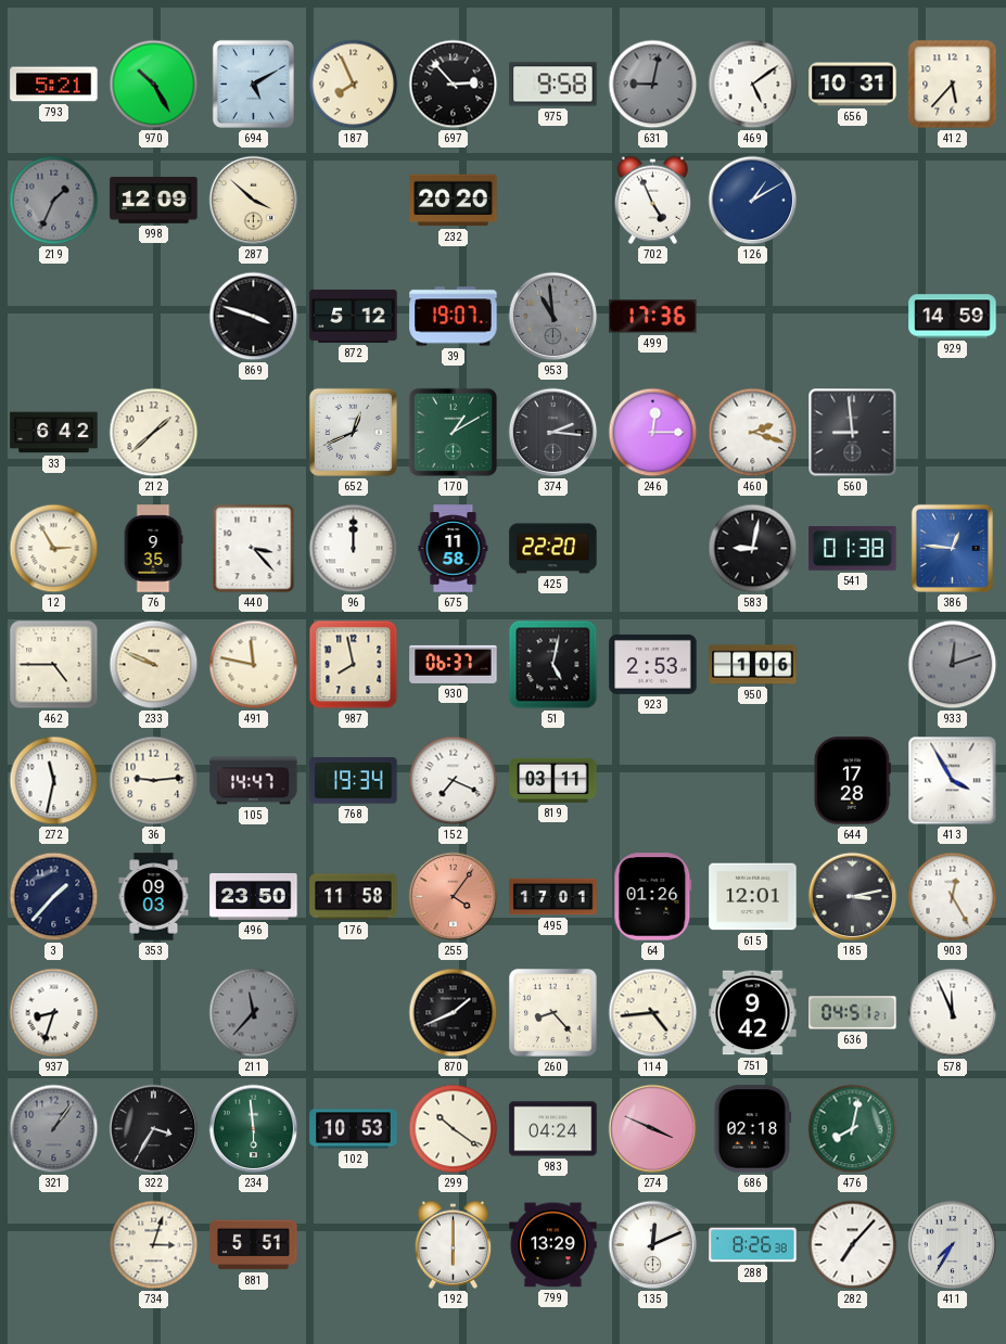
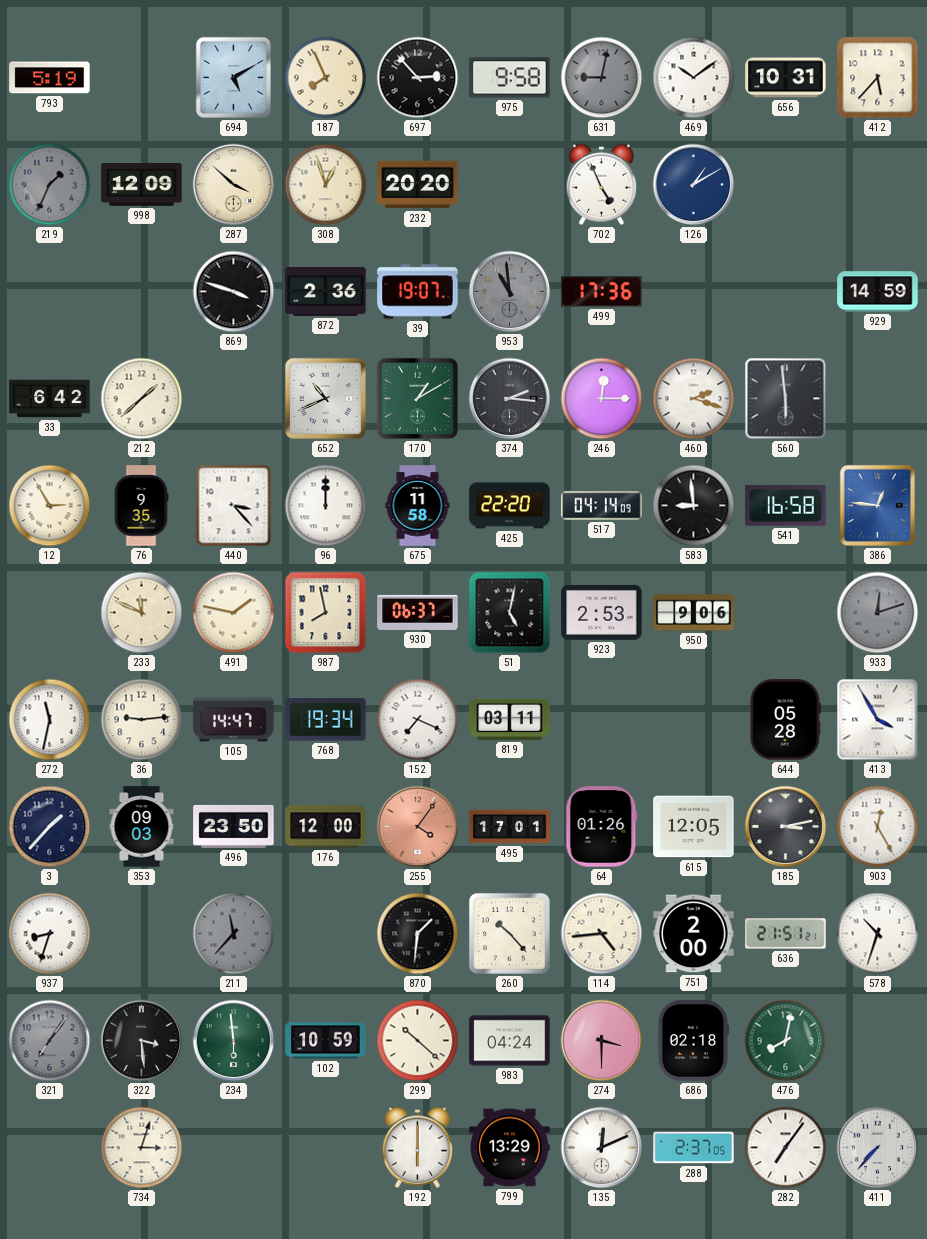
793: 5:21 -> 5:19 (50, 78)
970: 10:25 -> none (154, 85)
469: 5:09 -> 10:09 (694, 78)
308: none -> 12:57 (326, 185)
872: 5:12 -> 2:36 (326, 291)
652: 12:41 -> 10:41 (325, 398)
560: 8:59 -> 5:59 (786, 399)
517: none -> 04:14 (602, 506)
583: 9:02 -> 8:59 (694, 506)
541: 01:38 -> 16:58 (786, 506)
462: 4:45 -> none (54, 665)
233: 9:49 -> 11:49 (142, 613)
491: 11:47 -> 1:47 (234, 613)
950: 1:06 -> 9:06 (694, 613)
644: 17:28 -> 05:28 (785, 720)
176: 11:58 -> 12:00 (326, 827)
615: 12:01 -> 12:05 (694, 827)
870: 1:41 -> 1:31 (418, 934)
260: 8:23 -> 10:23 (509, 933)
751: 9:42 -> 2:00 (694, 934)
636: 04:51 -> 21:51 (786, 934)
578: 11:56 -> 10:33 (878, 934)
321: 1:06 -> 7:06 (50, 1041)
322: 3:35 -> 3:29 (142, 1041)
102: 10:53 -> 10:59 (326, 1041)
299: 10:21 -> 10:22 (418, 1041)
274: 3:49 -> 3:30 (602, 1041)
881: 5:51 -> none (254, 1245)
288: 8:26 -> 2:37 (694, 1148)
282: 7:07 -> 7:06 (786, 1148)
411: 7:35 -> 7:37 (878, 1148)
